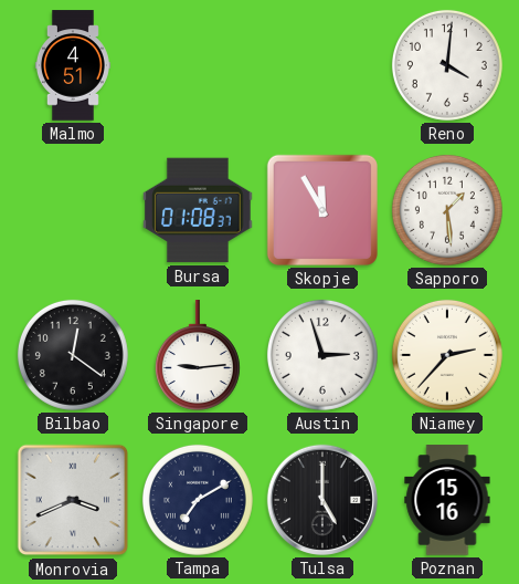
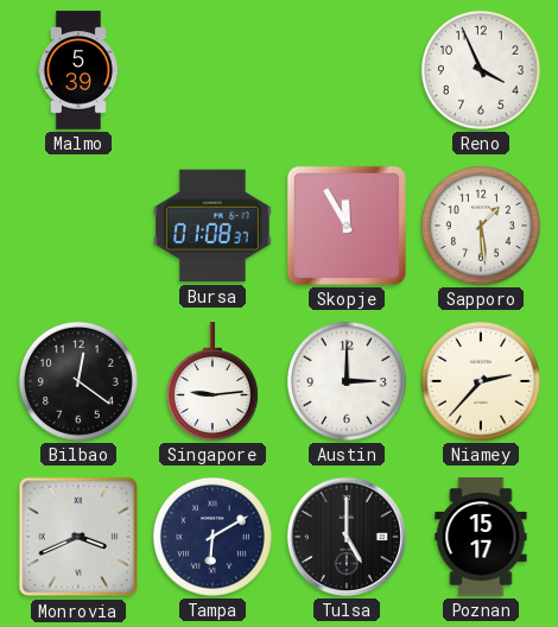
Malmo: 4:51 -> 5:39 (78, 70)
Reno: 4:01 -> 3:56 (481, 70)
Austin: 2:57 -> 3:00 (347, 381)
Tampa: 7:10 -> 6:10 (213, 537)
Poznan: 15:16 -> 15:17 (481, 537)
